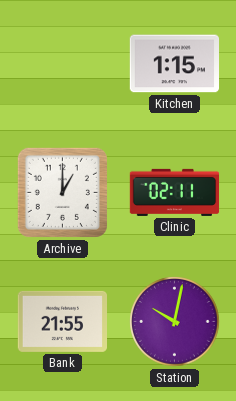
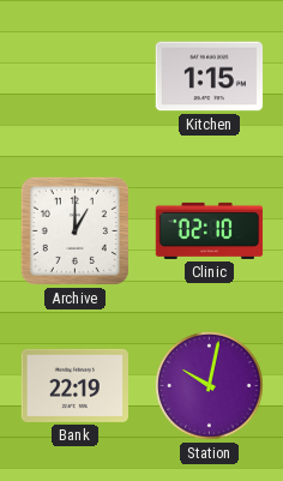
Clinic: 02:11 -> 02:10 (210, 230)
Bank: 21:55 -> 22:19 (74, 385)
